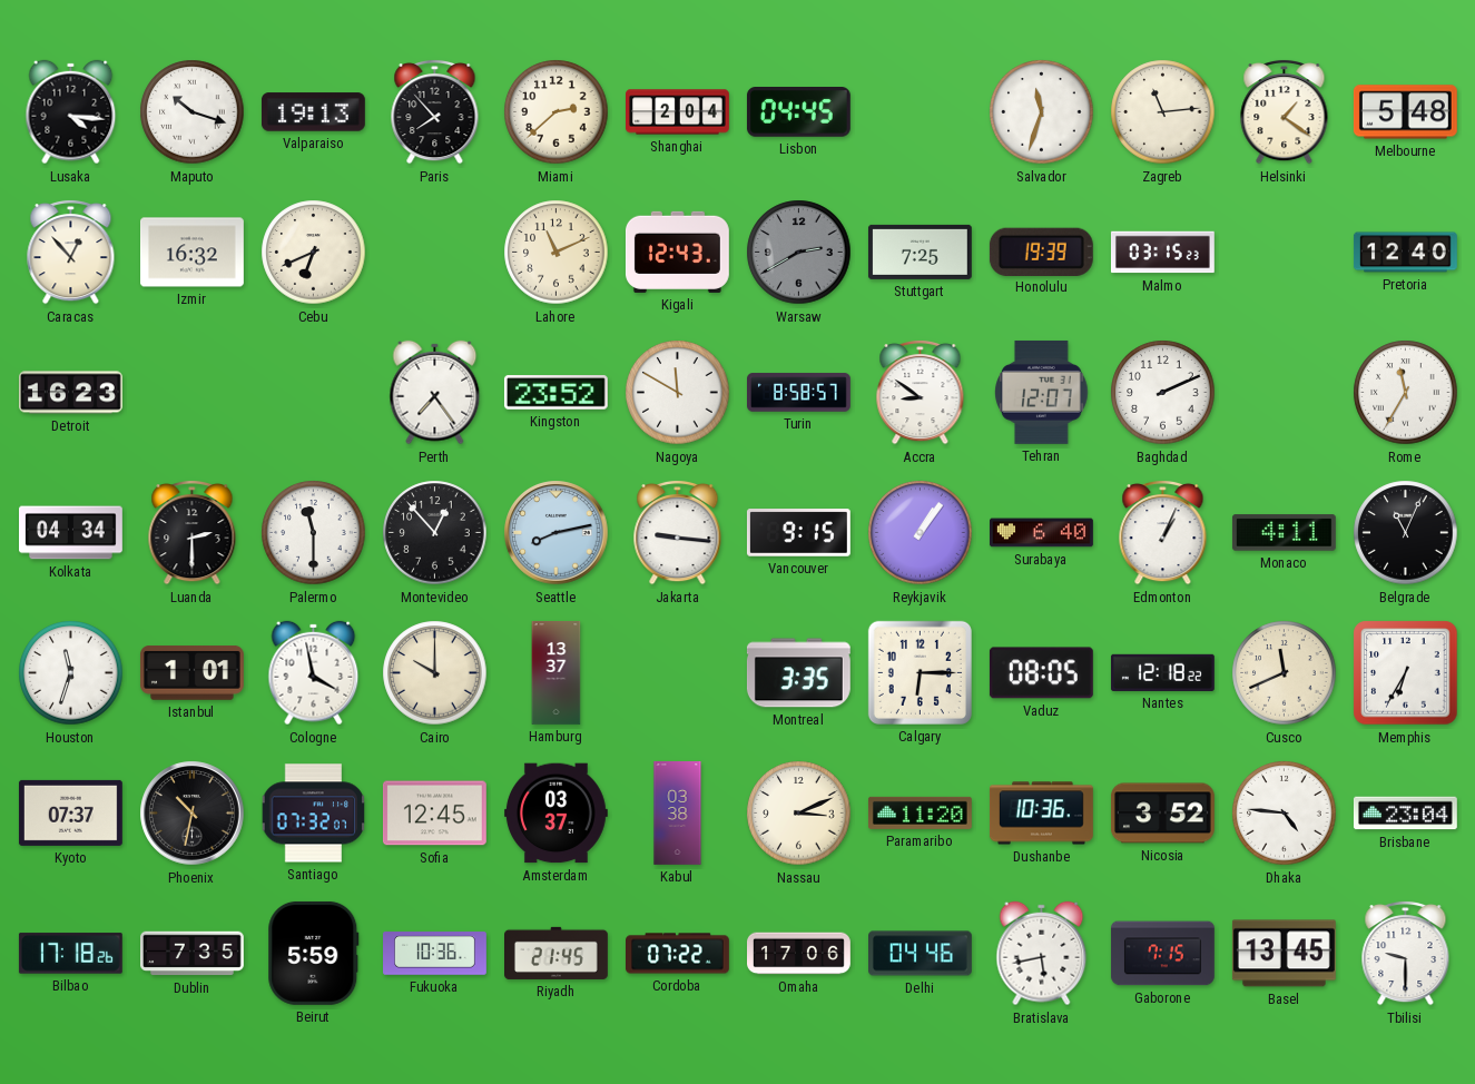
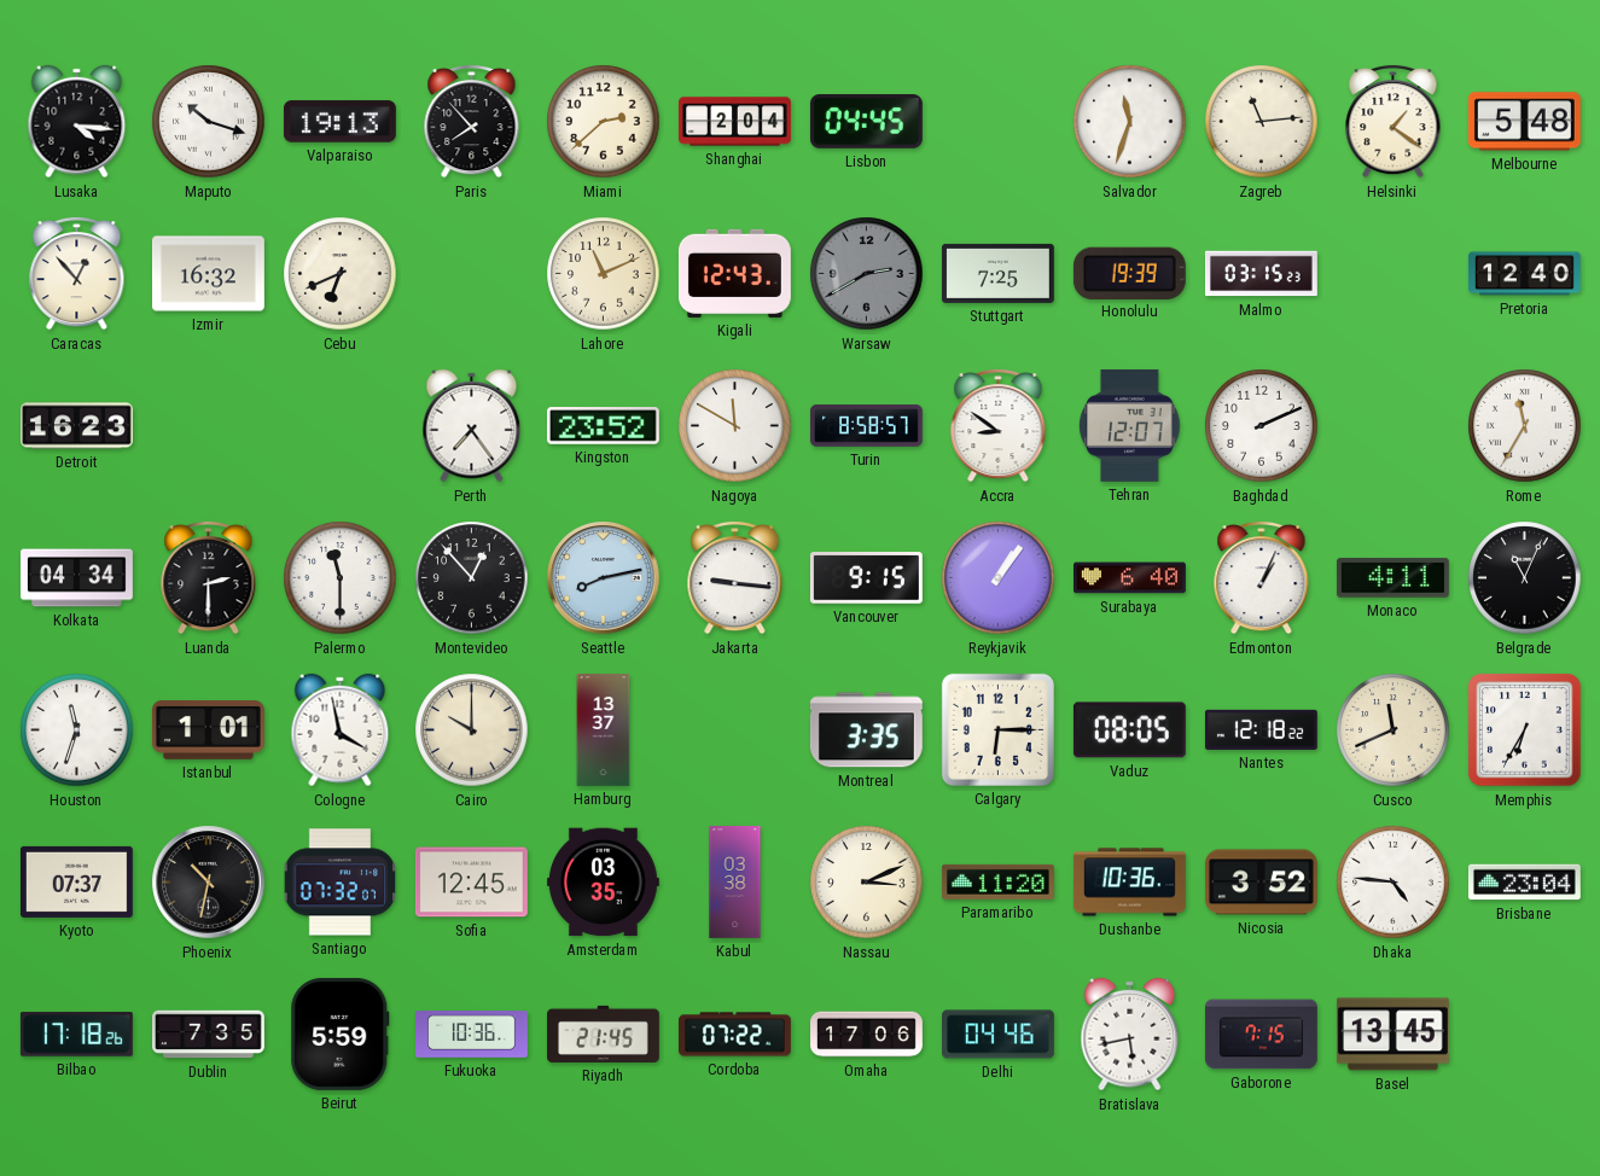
Amsterdam: 03:37 -> 03:35 (603, 883)
Tbilisi: 9:30 -> none (1406, 953)
